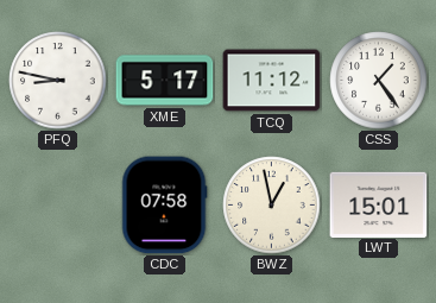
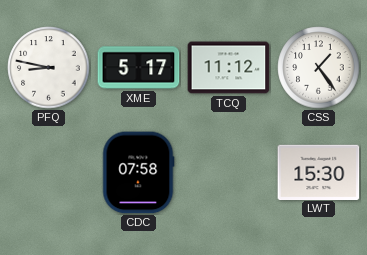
BWZ: 12:58 -> none (272, 206)
LWT: 15:01 -> 15:30 (319, 172)
